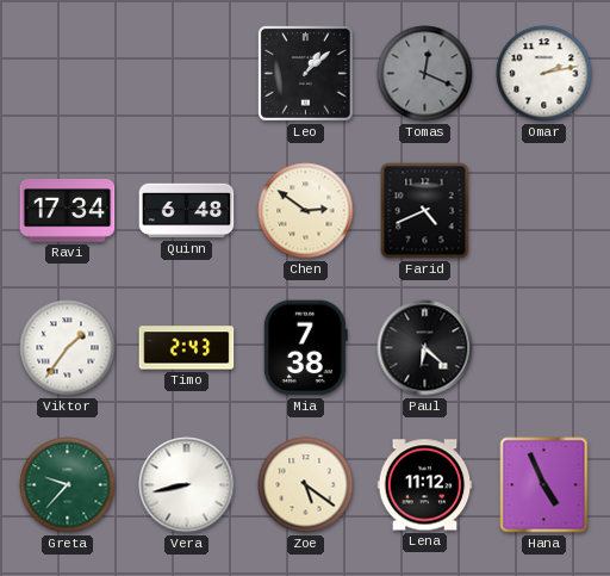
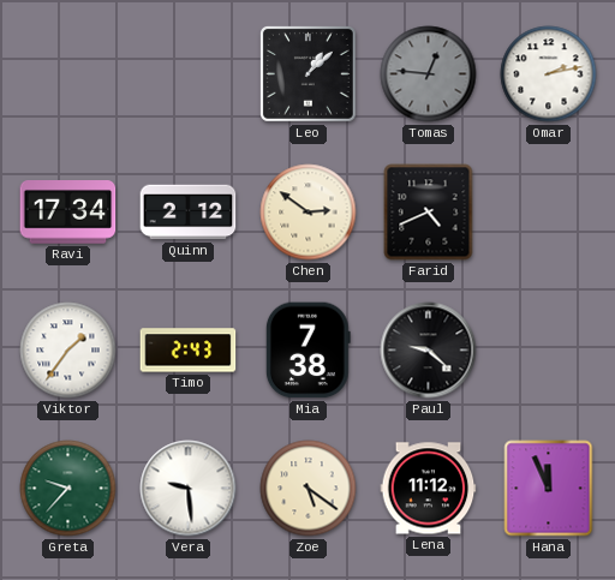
Tomas: 12:19 -> 12:46 (429, 74)
Quinn: 6:48 -> 2:12 (189, 213)
Paul: 6:22 -> 9:22 (429, 351)
Vera: 8:43 -> 9:29 (189, 489)
Hana: 4:56 -> 11:56 (549, 489)
